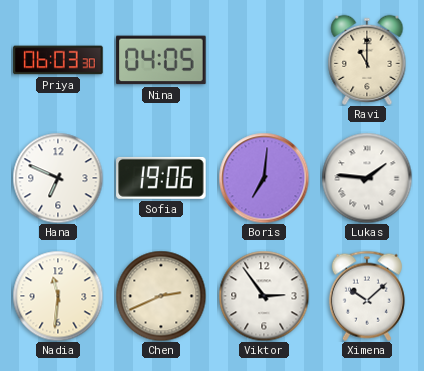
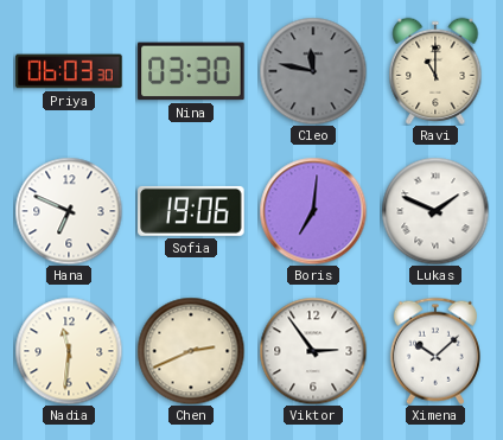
Nina: 04:05 -> 03:30 (191, 71)
Cleo: none -> 11:47 (313, 71)
Lukas: 1:46 -> 1:49 (435, 211)
